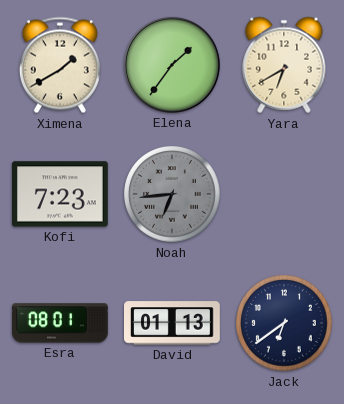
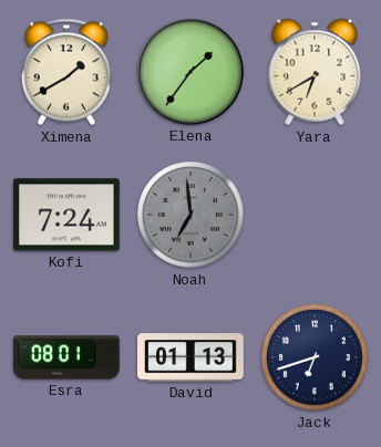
Kofi: 7:23 -> 7:24 (68, 215)
Noah: 6:44 -> 6:59 (190, 215)
Jack: 6:39 -> 6:42 (315, 357)
